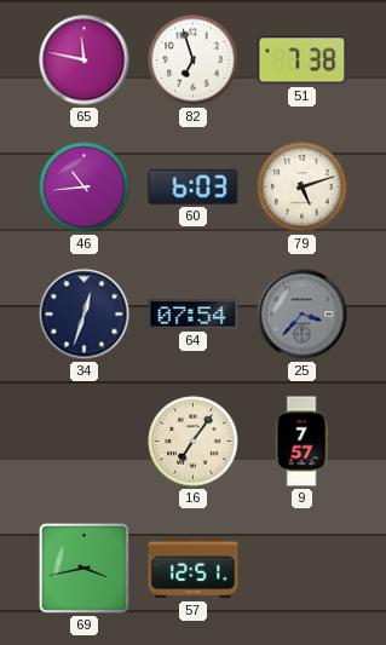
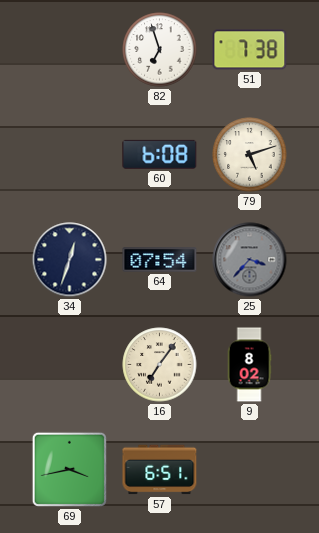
65: 11:47 -> none (85, 61)
46: 10:44 -> none (85, 188)
60: 6:03 -> 6:08 (160, 154)
9: 7:57 -> 8:02 (249, 365)
57: 12:51 -> 6:51 (160, 470)
